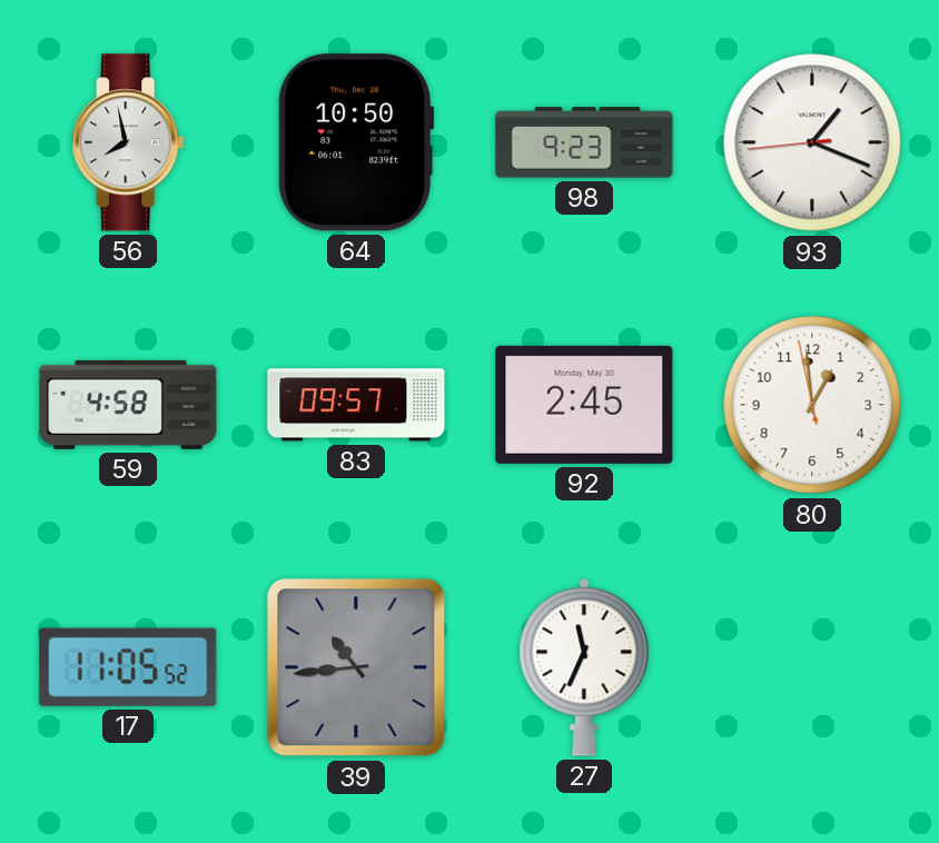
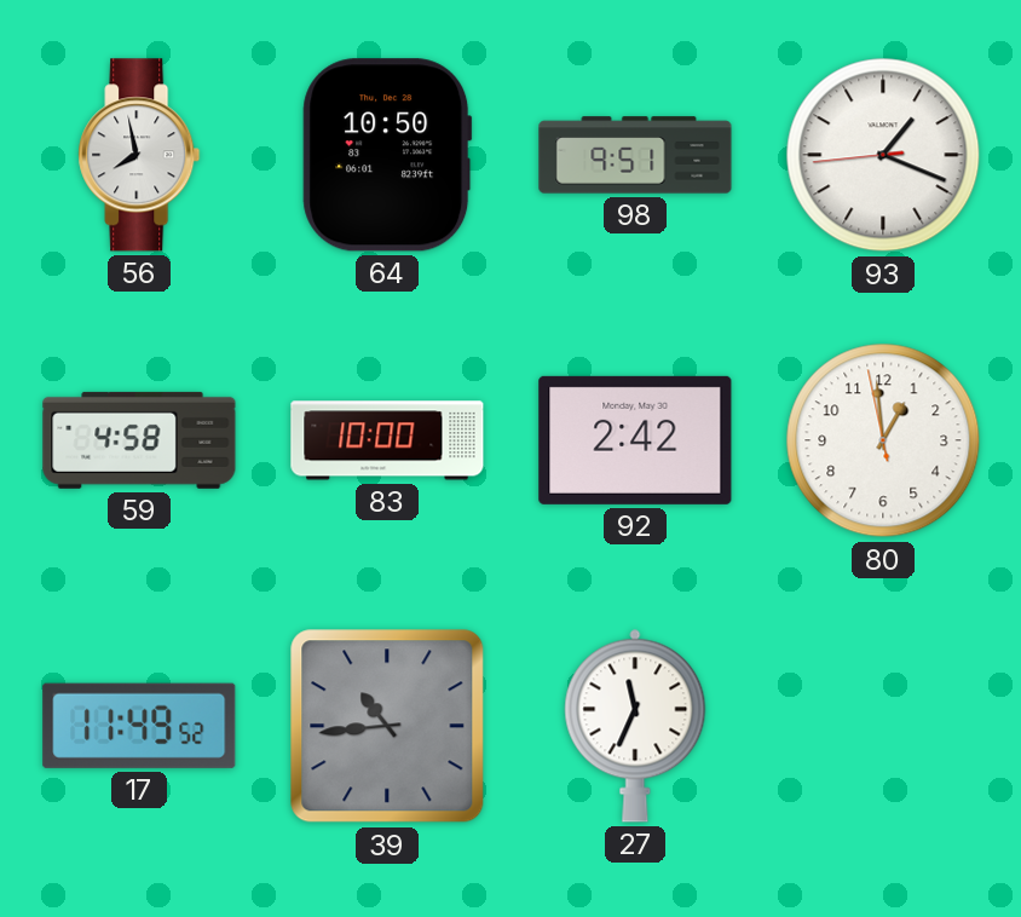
98: 9:23 -> 9:51 (635, 155)
83: 09:57 -> 10:00 (387, 440)
92: 2:45 -> 2:42 (635, 440)
17: 11:05 -> 11:49 (139, 726)
